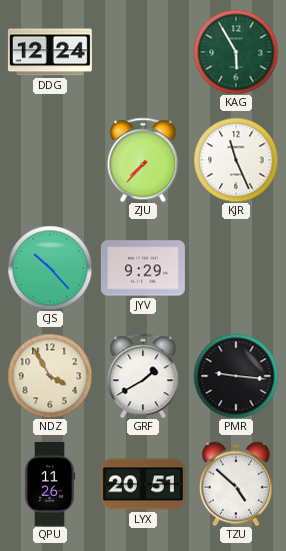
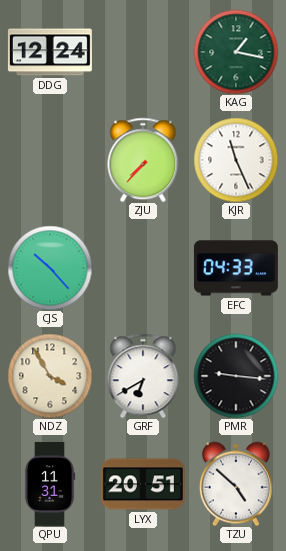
KAG: 5:55 -> 1:17 (236, 52)
JYV: 9:29 -> none (143, 268)
EFC: none -> 04:33 (236, 268)
GRF: 1:40 -> 6:40 (143, 376)
QPU: 11:26 -> 11:31 (50, 484)
